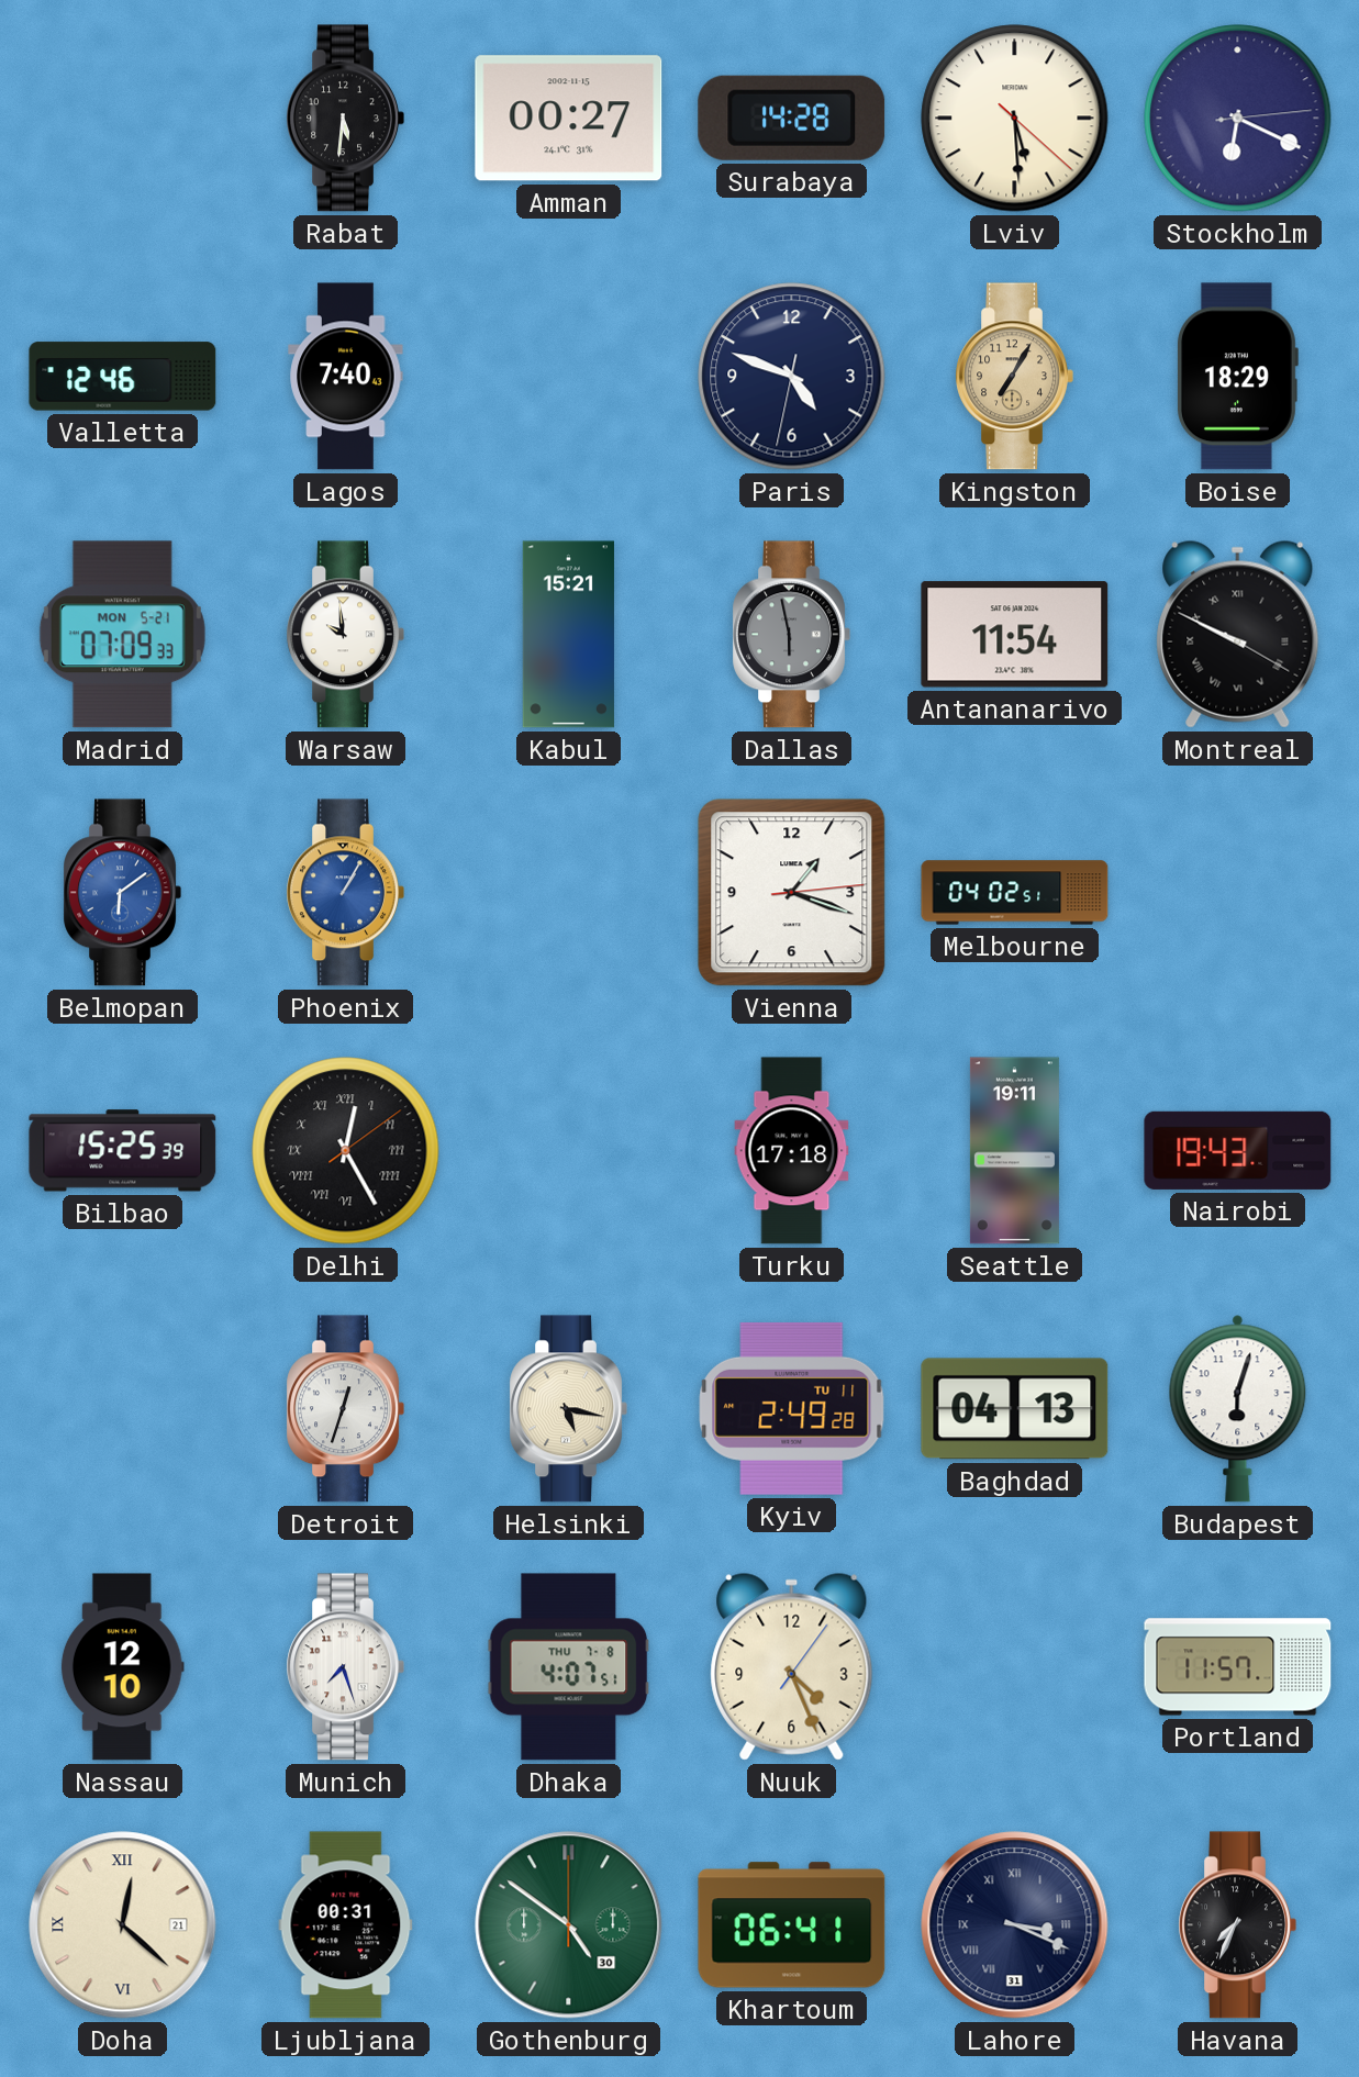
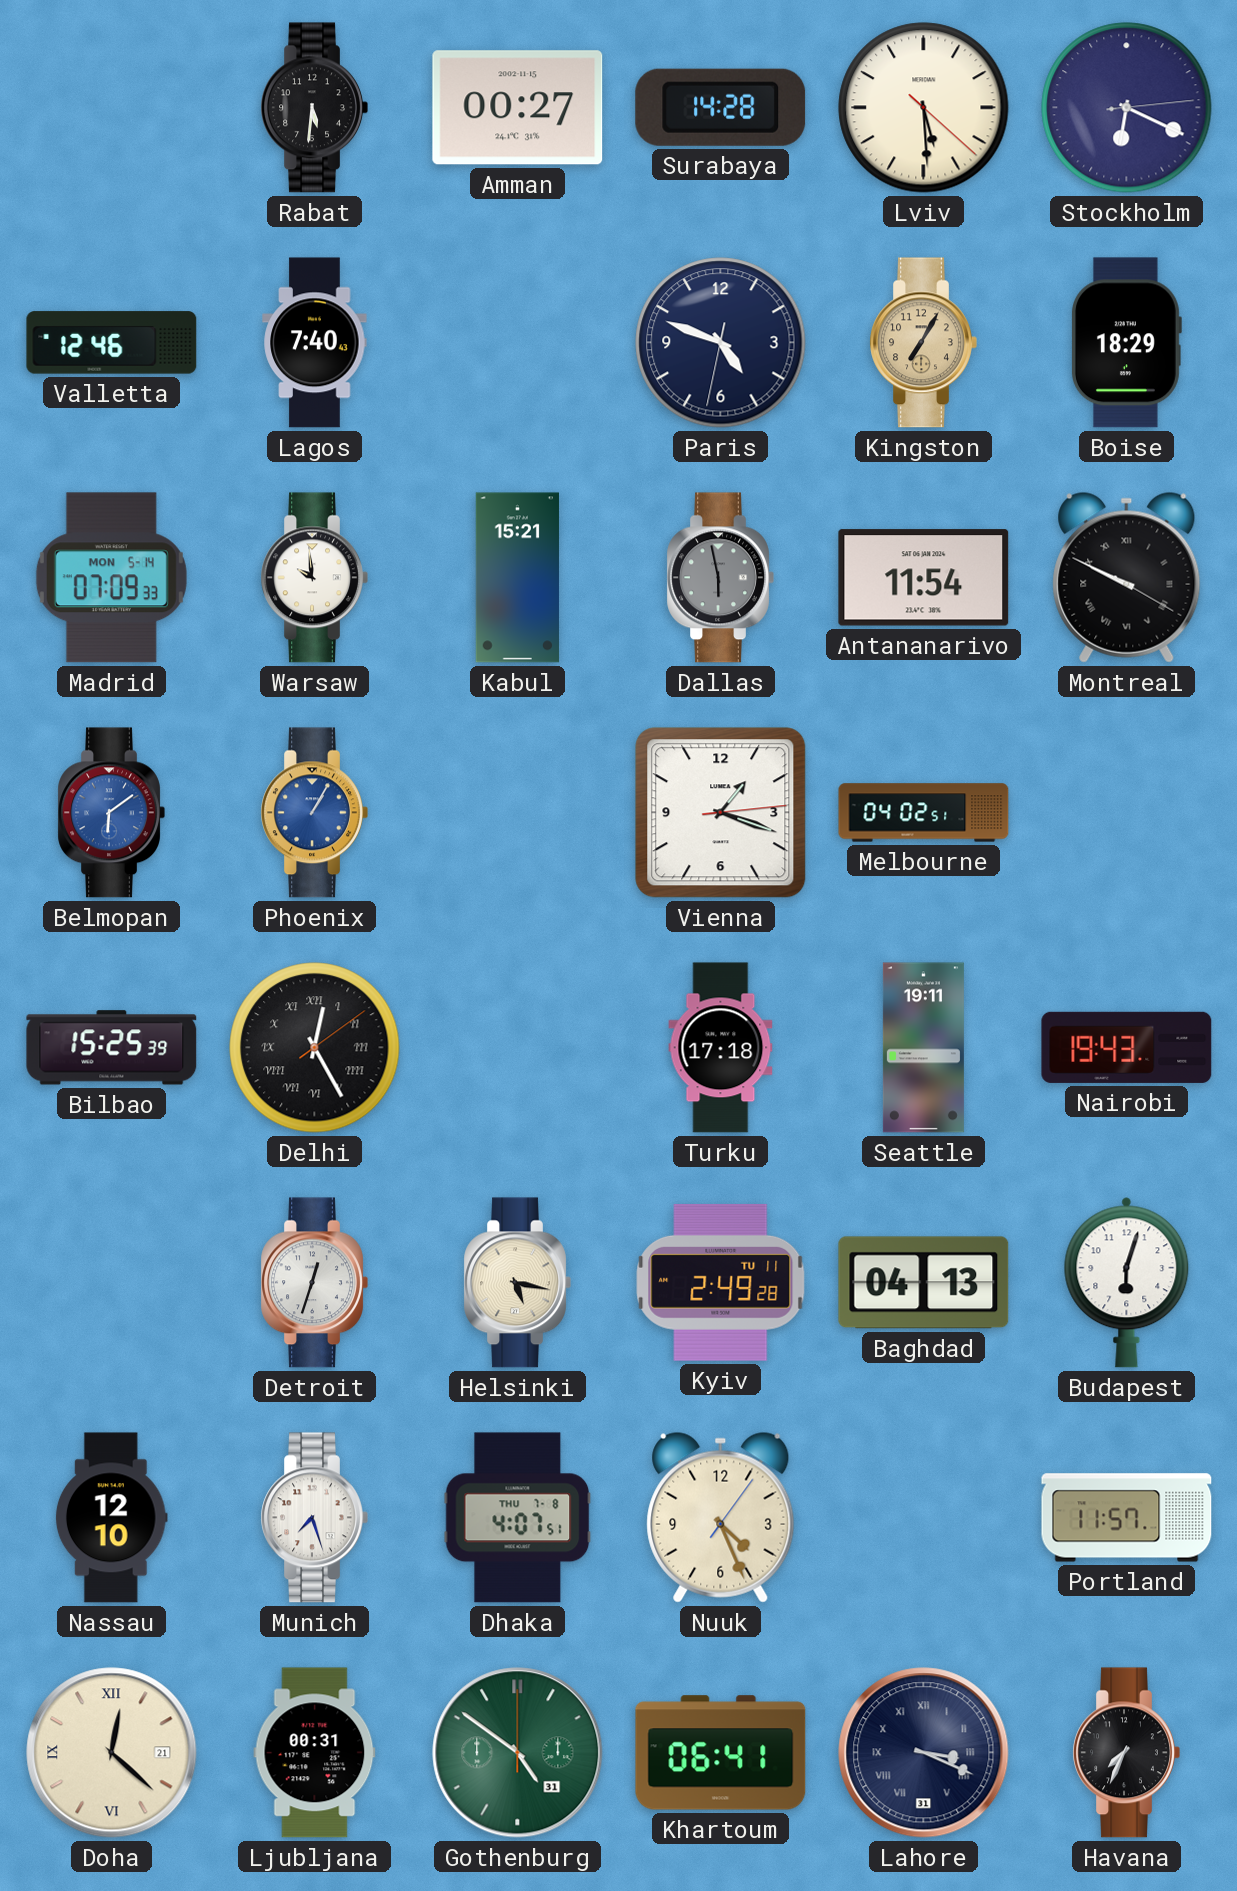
Madrid date: MON 5-21 -> MON 5-14 (111, 578)
Gothenburg date: 30 -> 31 (518, 1753)
